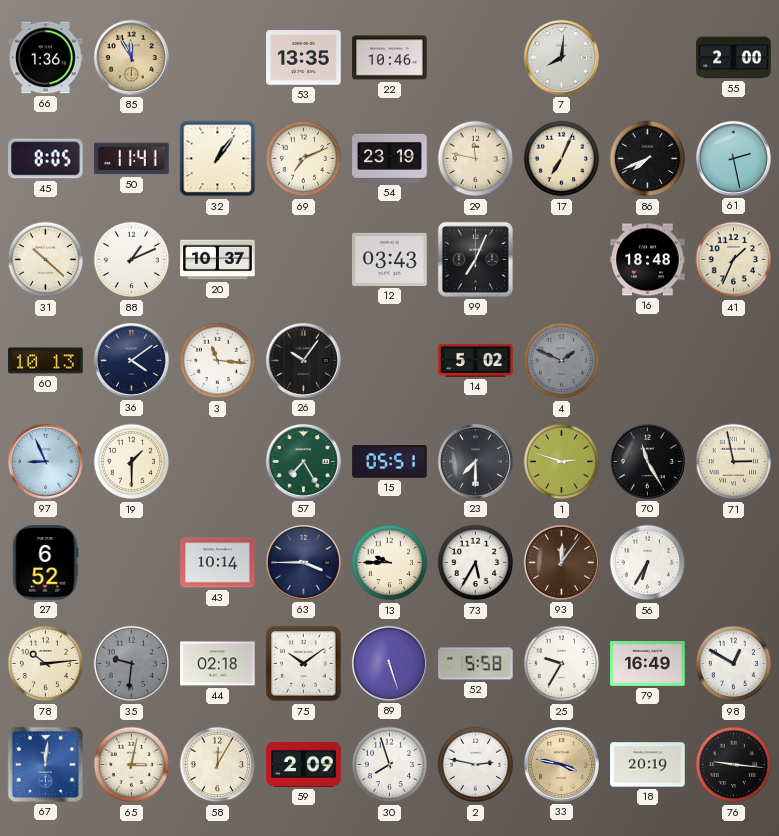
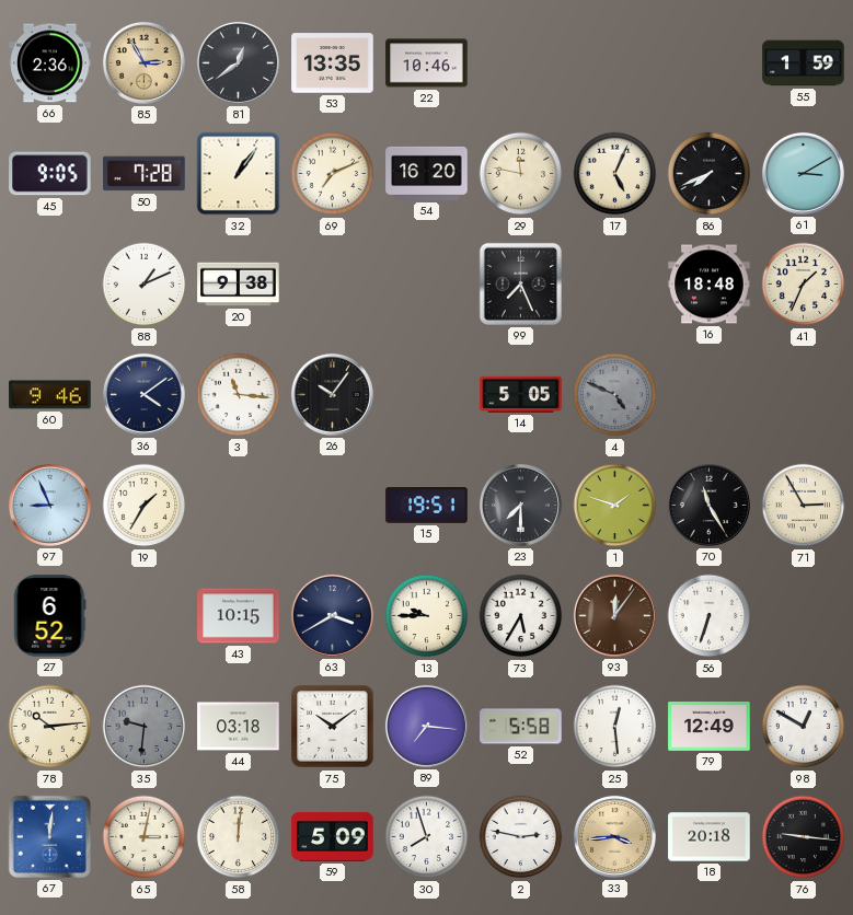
66: 1:36 -> 2:36 (50, 63)
85: 11:55 -> 2:55 (143, 62)
81: none -> 12:39 (238, 62)
7: 8:01 -> none (561, 57)
55: 2:00 -> 1:59 (804, 63)
45: 8:05 -> 9:05 (50, 174)
50: 11:41 -> 7:28 (145, 174)
54: 23:19 -> 16:20 (427, 173)
17: 7:04 -> 5:04 (615, 174)
61: 2:28 -> 3:10 (803, 173)
31: 10:22 -> none (46, 260)
20: 10:37 -> 9:38 (239, 285)
12: 03:43 -> none (390, 259)
99: 7:04 -> 7:26 (520, 283)
60: 10:13 -> 9:46 (50, 395)
14: 5:02 -> 5:05 (521, 394)
4: 1:49 -> 4:49 (615, 395)
19: 1:30 -> 1:35 (145, 506)
57: 7:25 -> none (303, 461)
15: 05:51 -> 19:51 (427, 506)
1: 2:48 -> 1:48 (615, 506)
71: 2:58 -> 2:55 (804, 506)
43: 10:14 -> 10:15 (239, 616)
63: 3:45 -> 3:40 (332, 615)
56: 6:35 -> 6:33 (710, 616)
44: 02:18 -> 03:18 (239, 727)
89: 5:27 -> 7:16 (426, 726)
25: 9:35 -> 12:29 (615, 727)
79: 16:49 -> 12:49 (710, 727)
58: 12:05 -> 12:01 (239, 837)
59: 2:09 -> 5:09 (333, 836)
33: 3:47 -> 3:44 (614, 836)
18: 20:19 -> 20:18 (710, 837)
